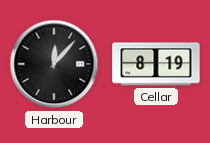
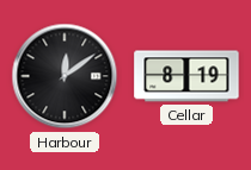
Harbour: 12:07 -> 12:09 (65, 76)
